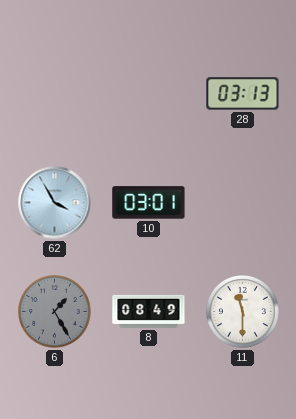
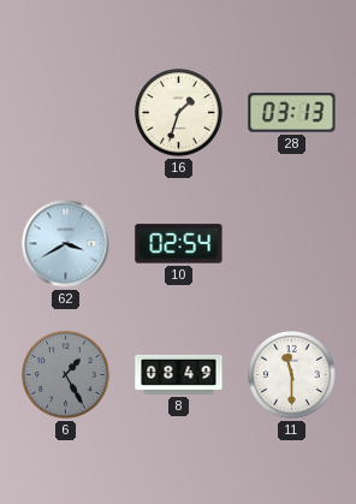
16: none -> 1:33 (179, 113)
62: 3:55 -> 3:40 (66, 244)
10: 03:01 -> 02:54 (179, 244)
